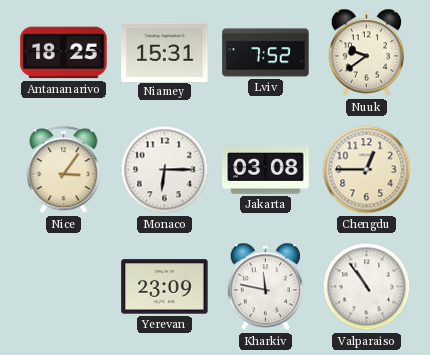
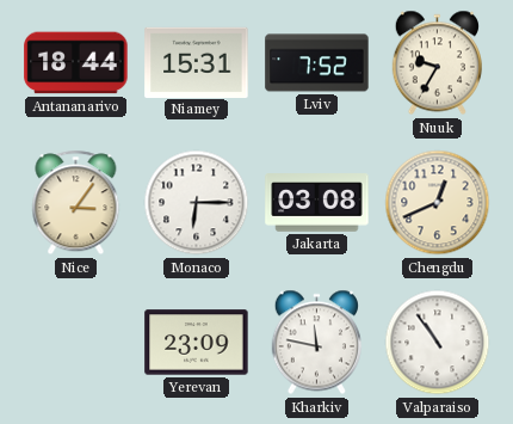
Antananarivo: 18:25 -> 18:44 (76, 63)
Nuuk: 9:39 -> 9:35 (437, 63)
Chengdu: 12:45 -> 12:41 (438, 203)
